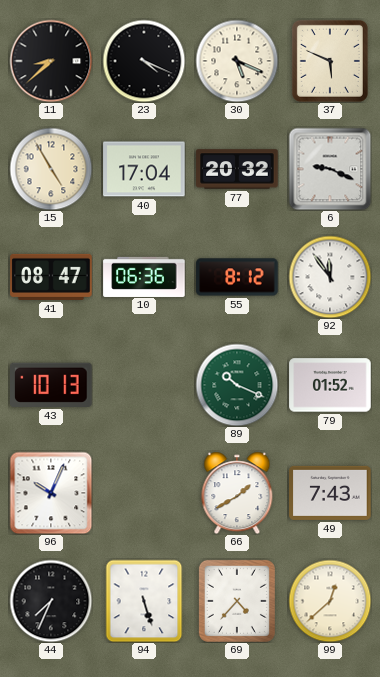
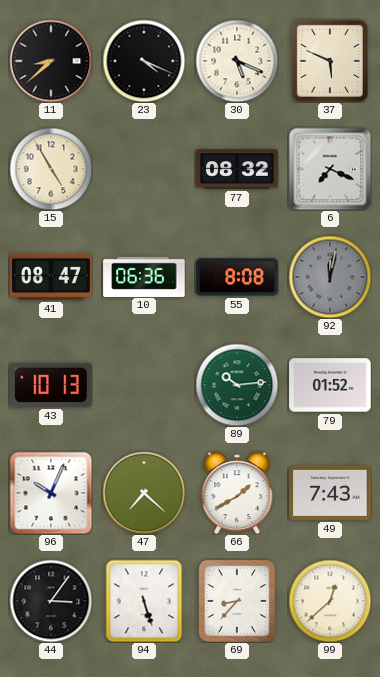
40: 17:04 -> none (144, 169)
77: 20:32 -> 08:32 (237, 169)
6: 9:19 -> 7:19 (330, 169)
55: 8:12 -> 8:08 (237, 277)
92: 11:54 -> 12:02 (330, 277)
92 dial: white -> grey (330, 277)
89: 10:19 -> 10:14 (237, 385)
47: none -> 7:22 (144, 493)
44: 7:34 -> 3:06 (51, 601)
69: 4:37 -> 8:37 (237, 601)
